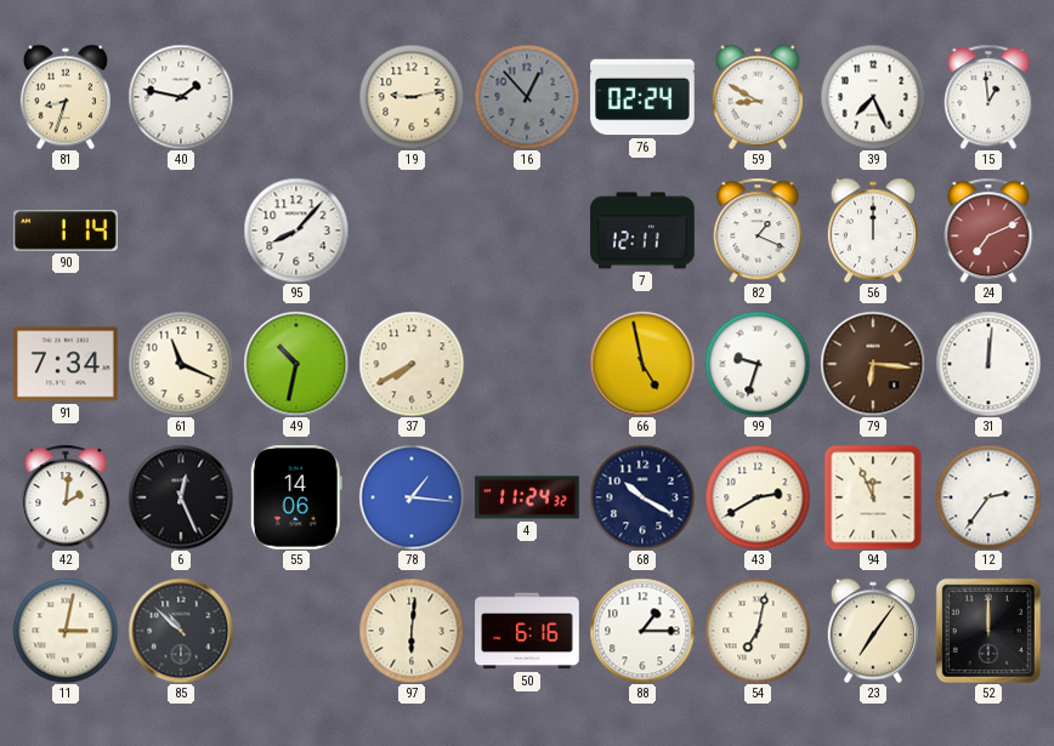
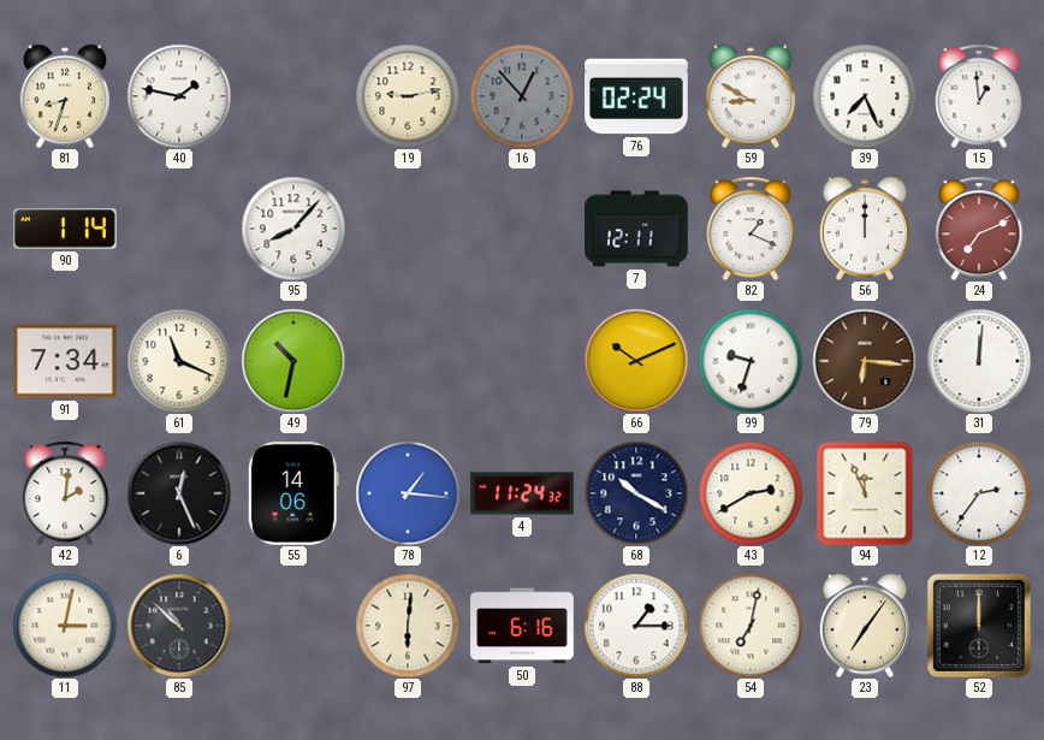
37: 7:40 -> none (412, 364)
66: 4:58 -> 10:11 (636, 361)
